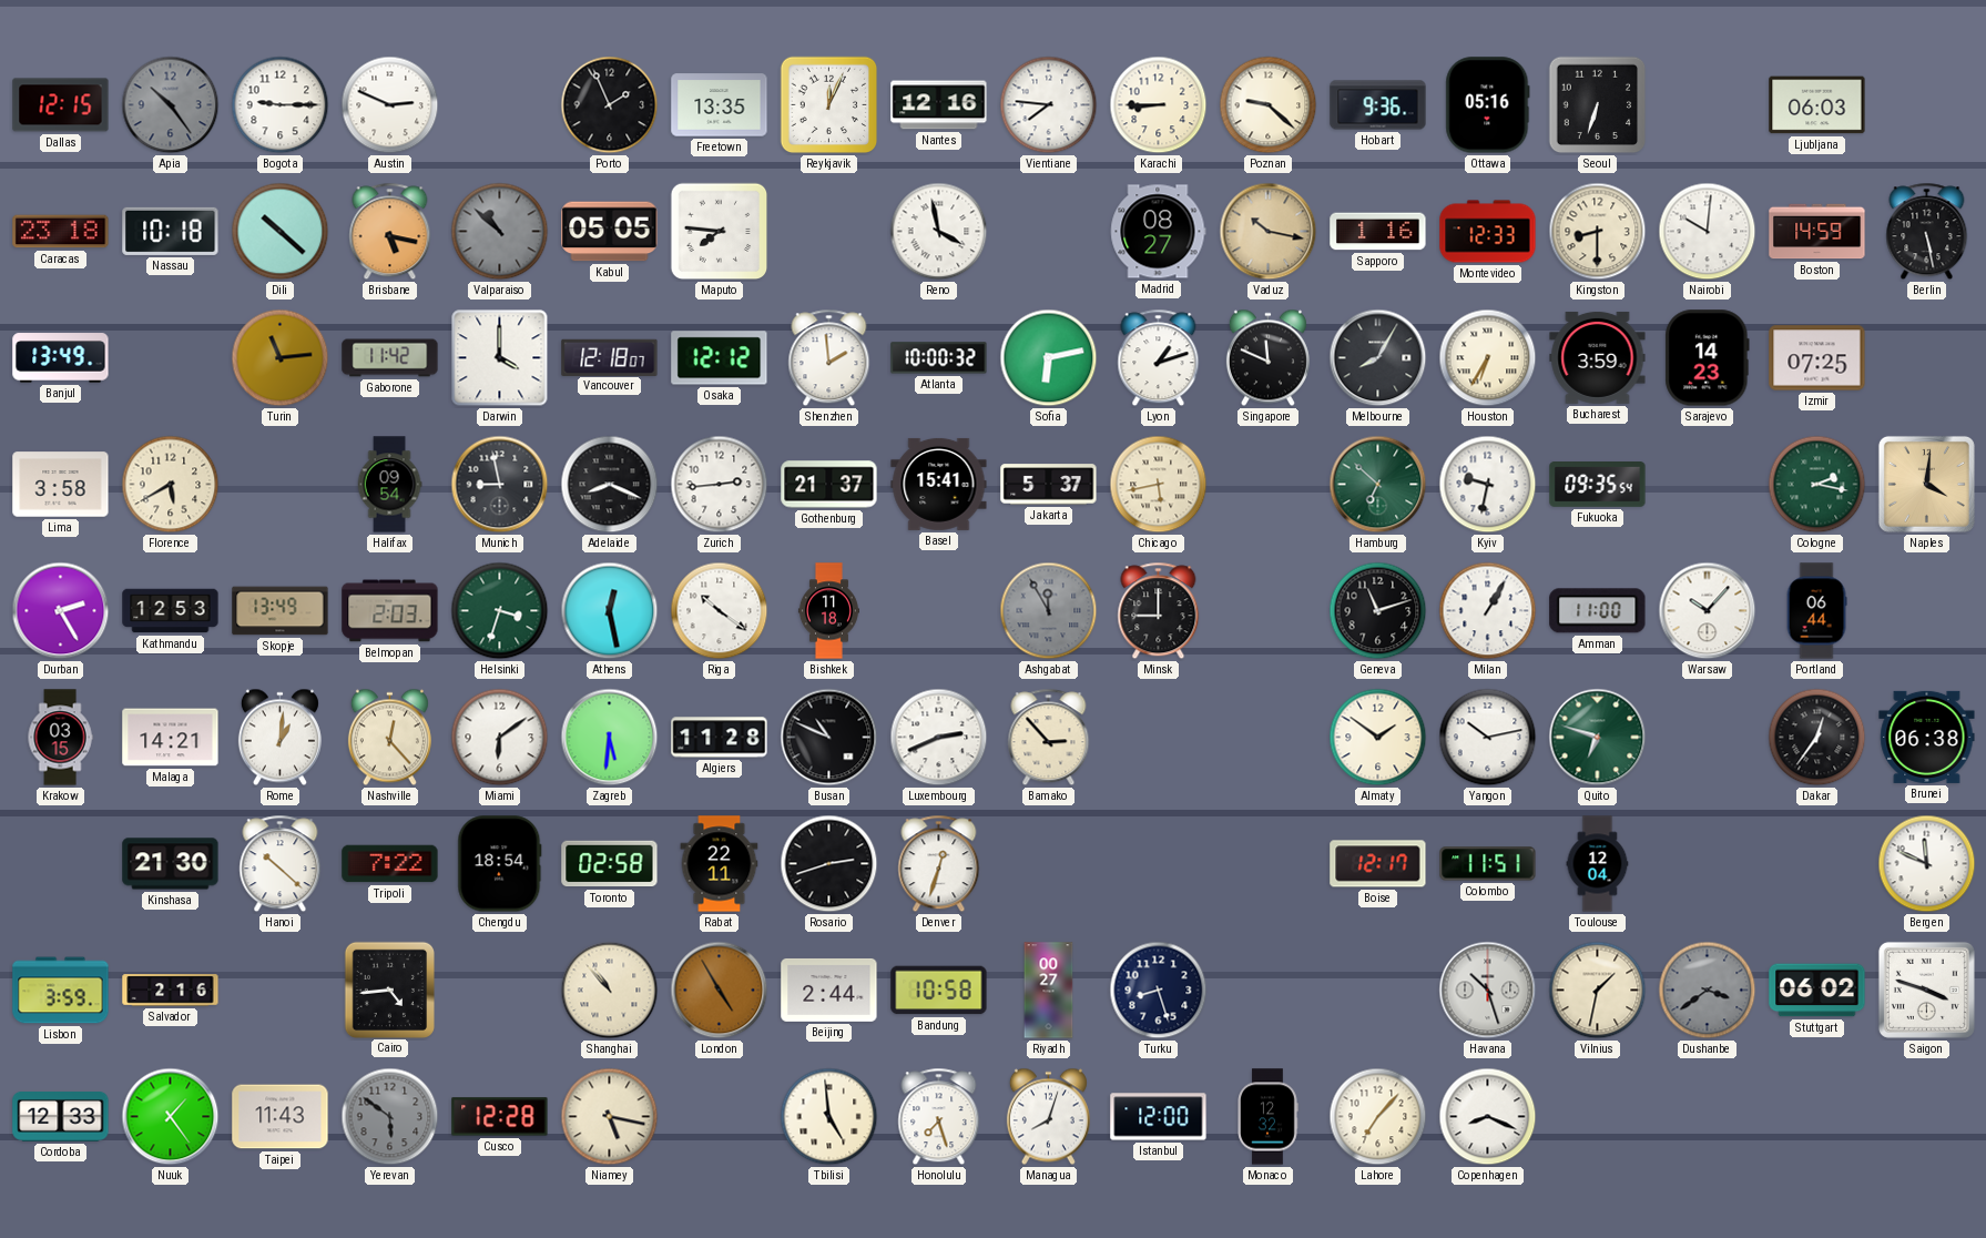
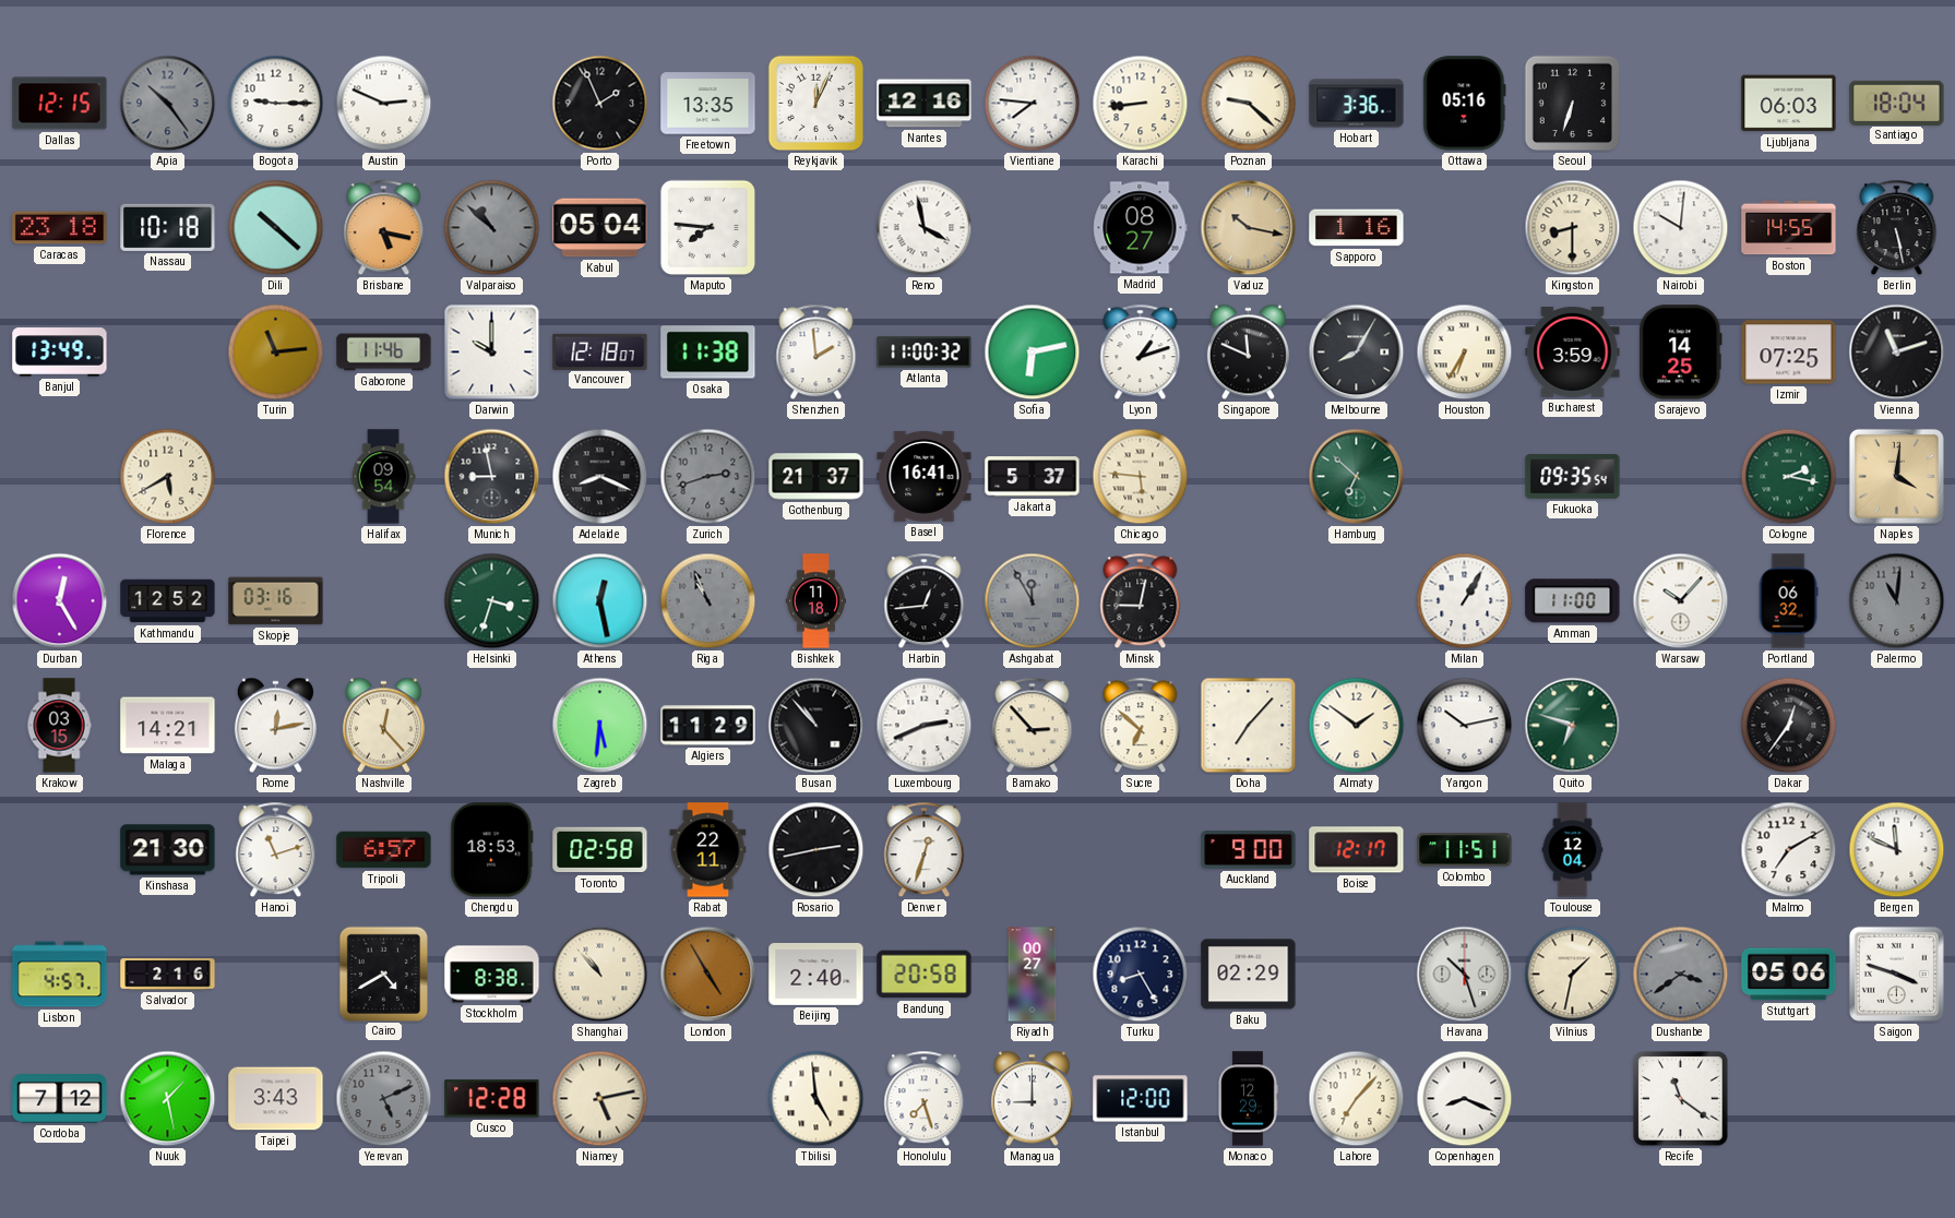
Karachi: 8:45 -> 8:44 (1141, 104)
Hobart: 9:36 -> 3:36 (1357, 104)
Santiago: none -> 18:04 (1897, 103)
Kabul: 05:05 -> 05:04 (600, 228)
Montevideo: 12:33 -> none (1488, 232)
Boston: 14:59 -> 14:55 (1789, 228)
Gaborone: 11:42 -> 11:46 (384, 353)
Darwin: 4:00 -> 10:00 (492, 353)
Osaka: 12:12 -> 11:38 (708, 353)
Atlanta: 10:00 -> 11:00 (925, 353)
Sarajevo: 14:23 -> 14:25 (1681, 353)
Vienna: none -> 11:12 (1897, 353)
Lima: 3:58 -> none (61, 485)
Zurich: 2:44 -> 2:42 (708, 477)
Zurich dial: white -> grey (708, 477)
Basel: 15:41 -> 16:41 (925, 476)
Chicago: 5:43 -> 5:46 (1141, 477)
Kyiv: 9:32 -> none (1488, 485)
Durban: 2:25 -> 12:25 (60, 601)
Kathmandu: 12:53 -> 12:52 (168, 601)
Skopje: 13:49 -> 03:16 (276, 601)
Belmopan: 2:03 -> none (390, 611)
Riga: 10:21 -> 10:56 (708, 601)
Riga dial: white -> grey (708, 601)
Harbin: none -> 12:44 (925, 601)
Minsk: 9:00 -> 9:02 (1141, 601)
Geneva: 11:12 -> none (1378, 611)
Portland: 06:44 -> 06:32 (1788, 601)
Palermo: none -> 11:01 (1897, 601)
Rome: 1:01 -> 12:13 (275, 726)
Miami: 6:09 -> none (500, 738)
Algiers: 11:28 -> 11:29 (708, 726)
Busan: 10:49 -> 10:53 (816, 726)
Sucre: none -> 6:52 (1141, 726)
Doha: none -> 7:07 (1249, 726)
Brunei: 06:38 -> none (1927, 737)
Hanoi: 10:22 -> 11:12 (276, 850)
Tripoli: 7:22 -> 6:57 (384, 850)
Chengdu: 18:54 -> 18:53 (492, 850)
Rosario: 2:42 -> 2:43 (816, 850)
Auckland: none -> 9:00 (1249, 850)
Malmo: none -> 7:10 (1789, 850)
Lisbon: 3:59 -> 4:57 (60, 975)
Cairo: 4:44 -> 4:40 (383, 974)
Stockholm: none -> 8:38 (492, 975)
Beijing: 2:44 -> 2:40 (816, 974)
Bandung: 10:58 -> 20:58 (925, 975)
Turku: 8:27 -> 8:25 (1141, 975)
Baku: none -> 02:29 (1249, 975)
Stuttgart: 06:02 -> 05:06 (1789, 975)
Cordoba: 12:33 -> 7:12 (60, 1099)
Nuuk: 1:24 -> 1:28 (168, 1099)
Taipei: 11:43 -> 3:43 (276, 1099)
Yerevan: 5:51 -> 5:11 (384, 1099)
Niamey: 5:17 -> 5:13 (600, 1099)
Managua: 8:03 -> 9:00 (1032, 1099)
Monaco: 12:32 -> 12:29 (1248, 1099)
Recife: none -> 11:21 (1681, 1099)
